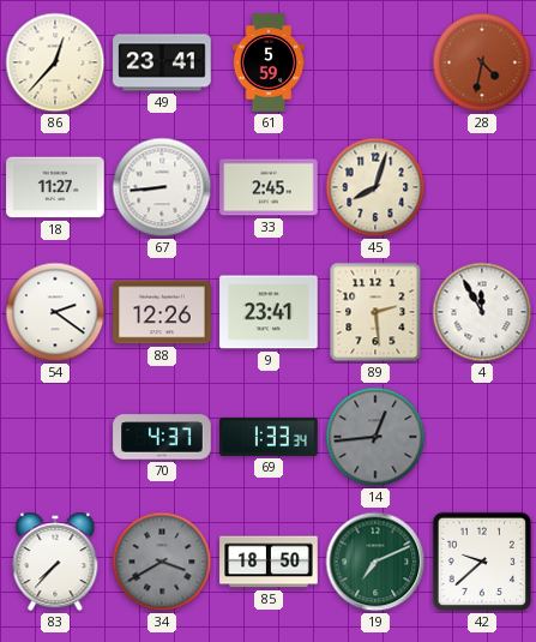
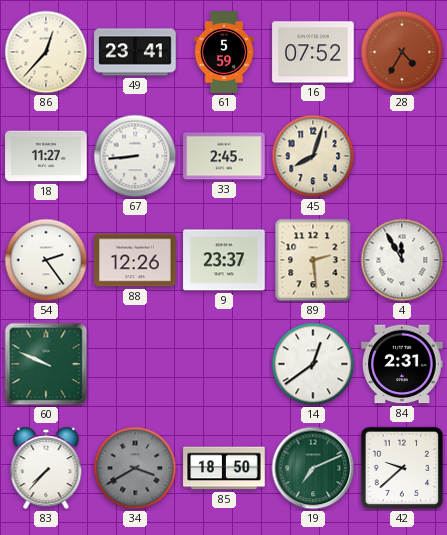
16: none -> 07:52 (313, 52)
28: 4:32 -> 4:35 (402, 52)
54: 2:21 -> 2:24 (46, 260)
9: 23:41 -> 23:37 (224, 260)
60: none -> 9:49 (46, 364)
70: 4:37 -> none (162, 437)
69: 1:33 -> none (269, 437)
14: 12:44 -> 12:39 (313, 364)
14 dial: grey -> white (313, 364)
84: none -> 2:31 (402, 364)
